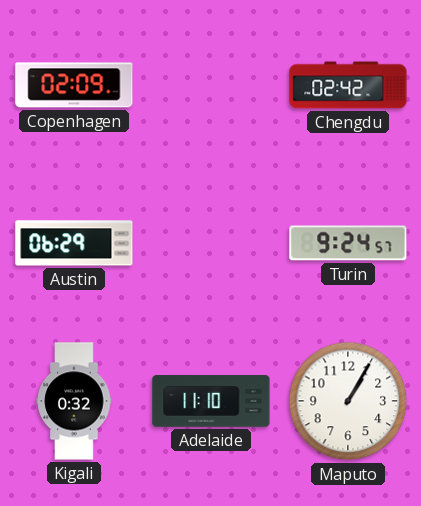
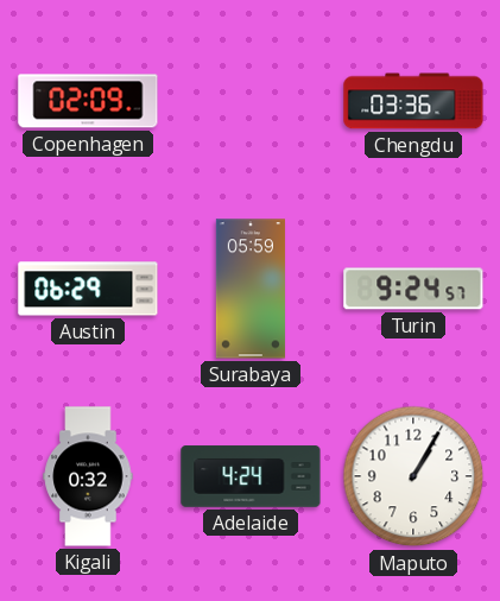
Chengdu: 02:42 -> 03:36 (413, 101)
Surabaya: none -> 05:59 (251, 289)
Adelaide: 11:10 -> 4:24 (251, 476)
